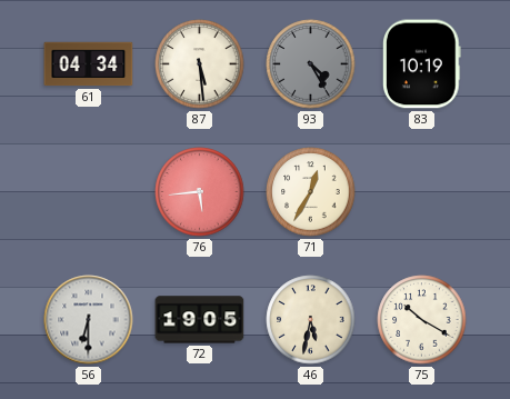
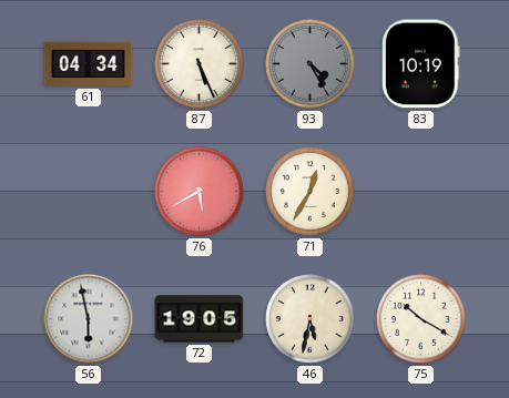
87: 5:29 -> 5:26 (200, 64)
76: 5:44 -> 5:40 (200, 192)
56: 6:30 -> 5:58 (89, 319)
